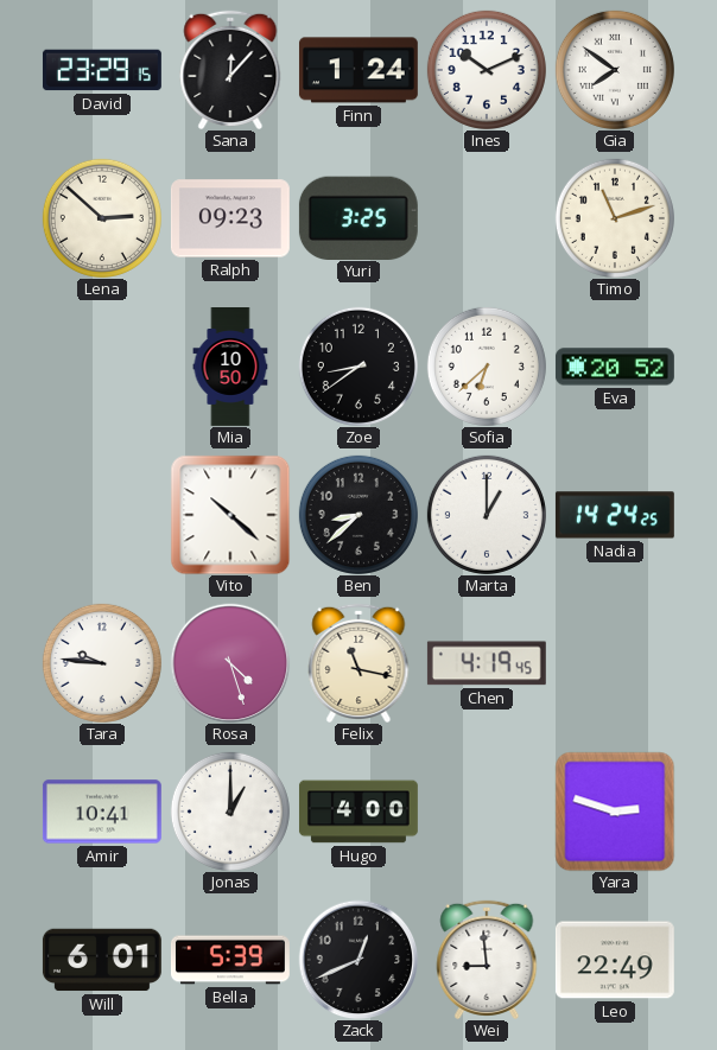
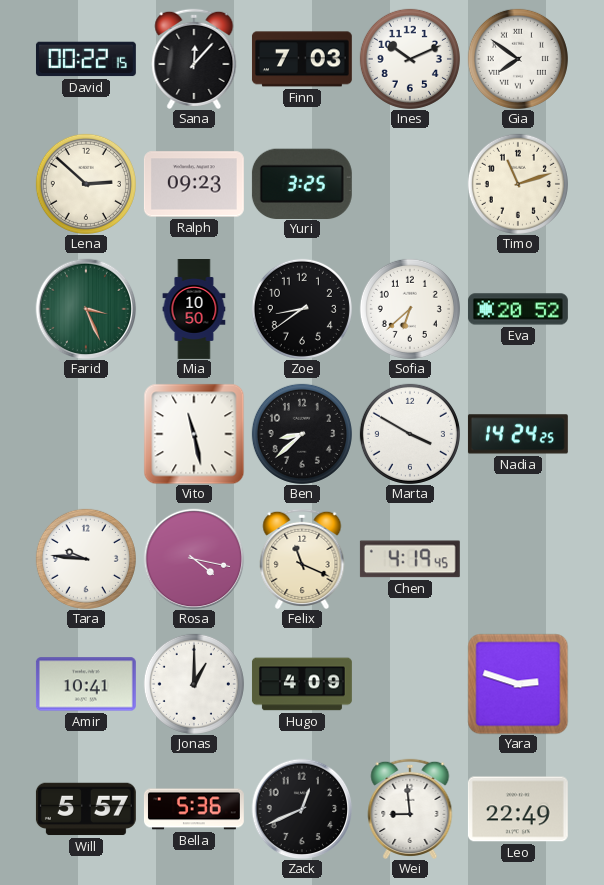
David: 23:29 -> 00:22 (86, 59)
Finn: 1:24 -> 7:03 (302, 59)
Farid: none -> 3:26 (86, 309)
Vito: 10:22 -> 11:28 (194, 434)
Marta: 1:00 -> 3:50 (410, 434)
Rosa: 4:27 -> 4:17 (194, 559)
Felix: 11:17 -> 11:19 (302, 559)
Hugo: 4:00 -> 4:09 (302, 684)
Will: 6:01 -> 5:57 (86, 809)
Bella: 5:39 -> 5:36 (194, 809)
